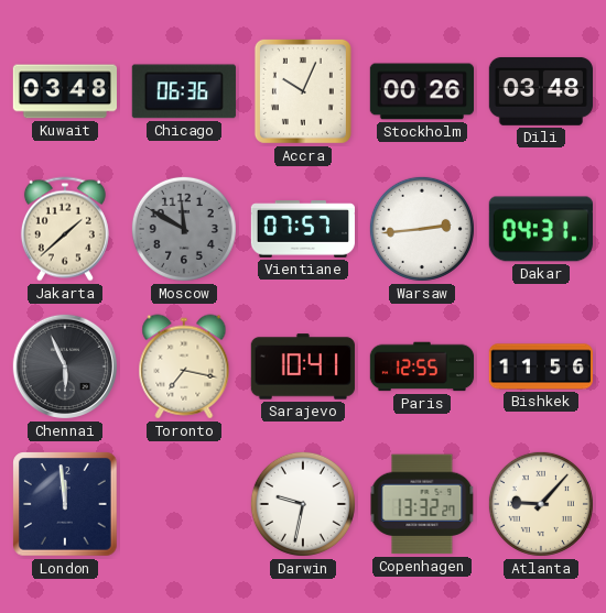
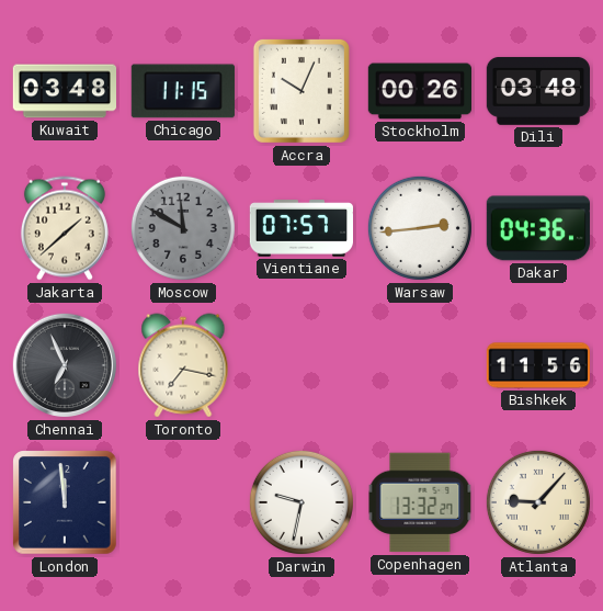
Chicago: 06:36 -> 11:15 (183, 91)
Dakar: 04:31 -> 04:36 (538, 228)
Chennai: 5:56 -> 6:56 (65, 365)
Sarajevo: 10:41 -> none (303, 366)
Paris: 12:55 -> none (422, 366)
